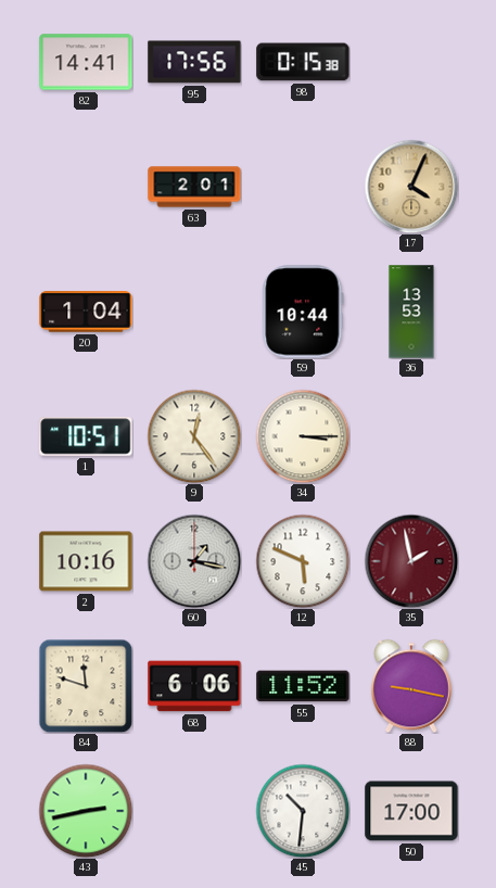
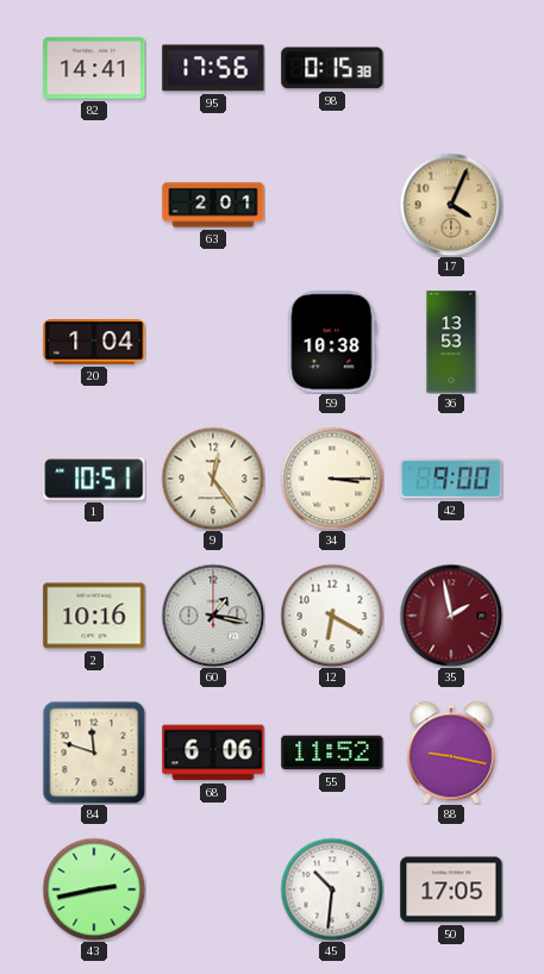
59: 10:44 -> 10:38 (332, 342)
42: none -> 9:00 (451, 479)
12: 5:49 -> 6:20 (332, 616)
50: 17:00 -> 17:05 (451, 889)
